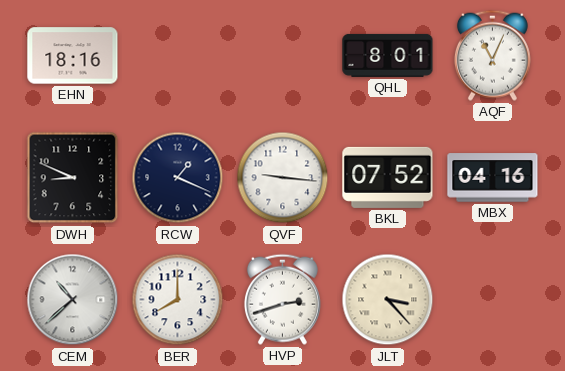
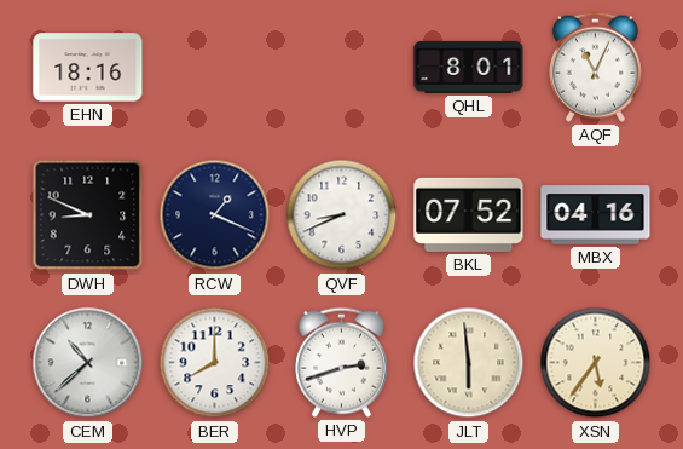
QVF: 9:16 -> 8:41 (342, 215)
JLT: 3:23 -> 5:59 (469, 363)
XSN: none -> 5:36 (596, 363)
